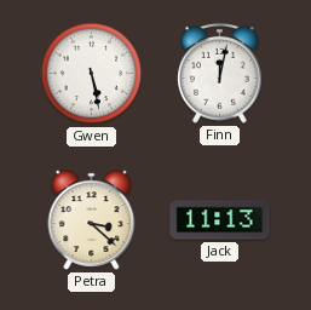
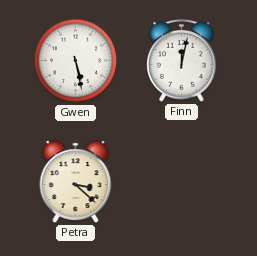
Jack: 11:13 -> none (220, 220)
